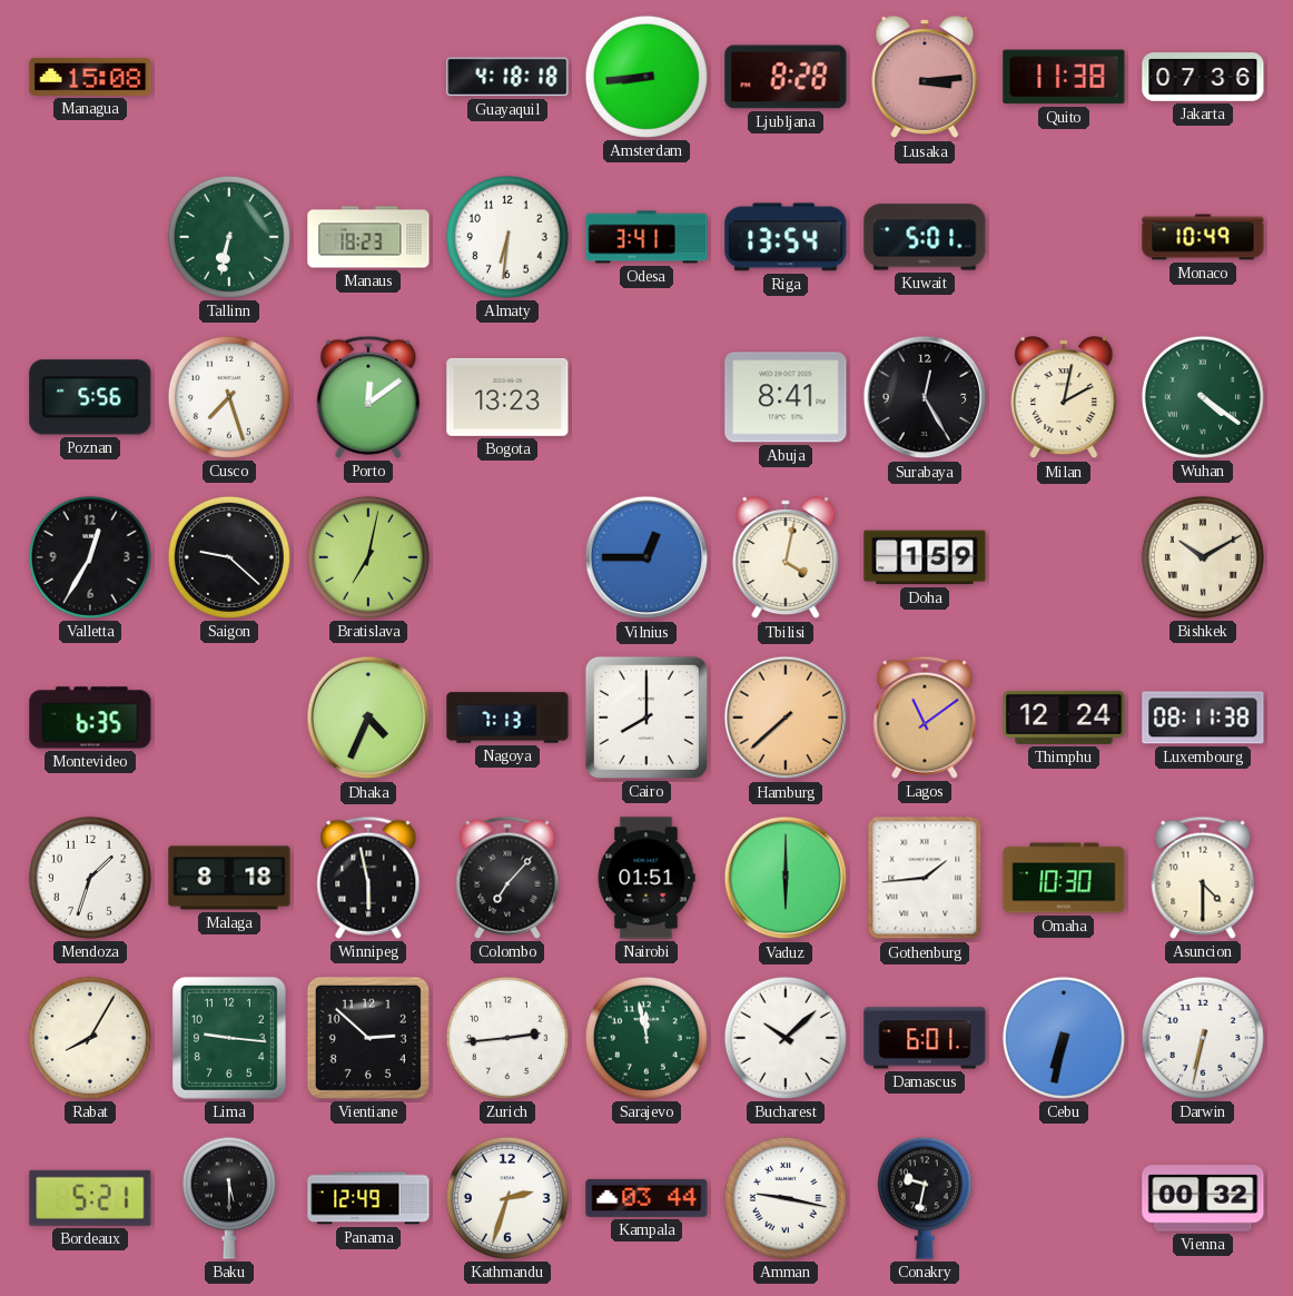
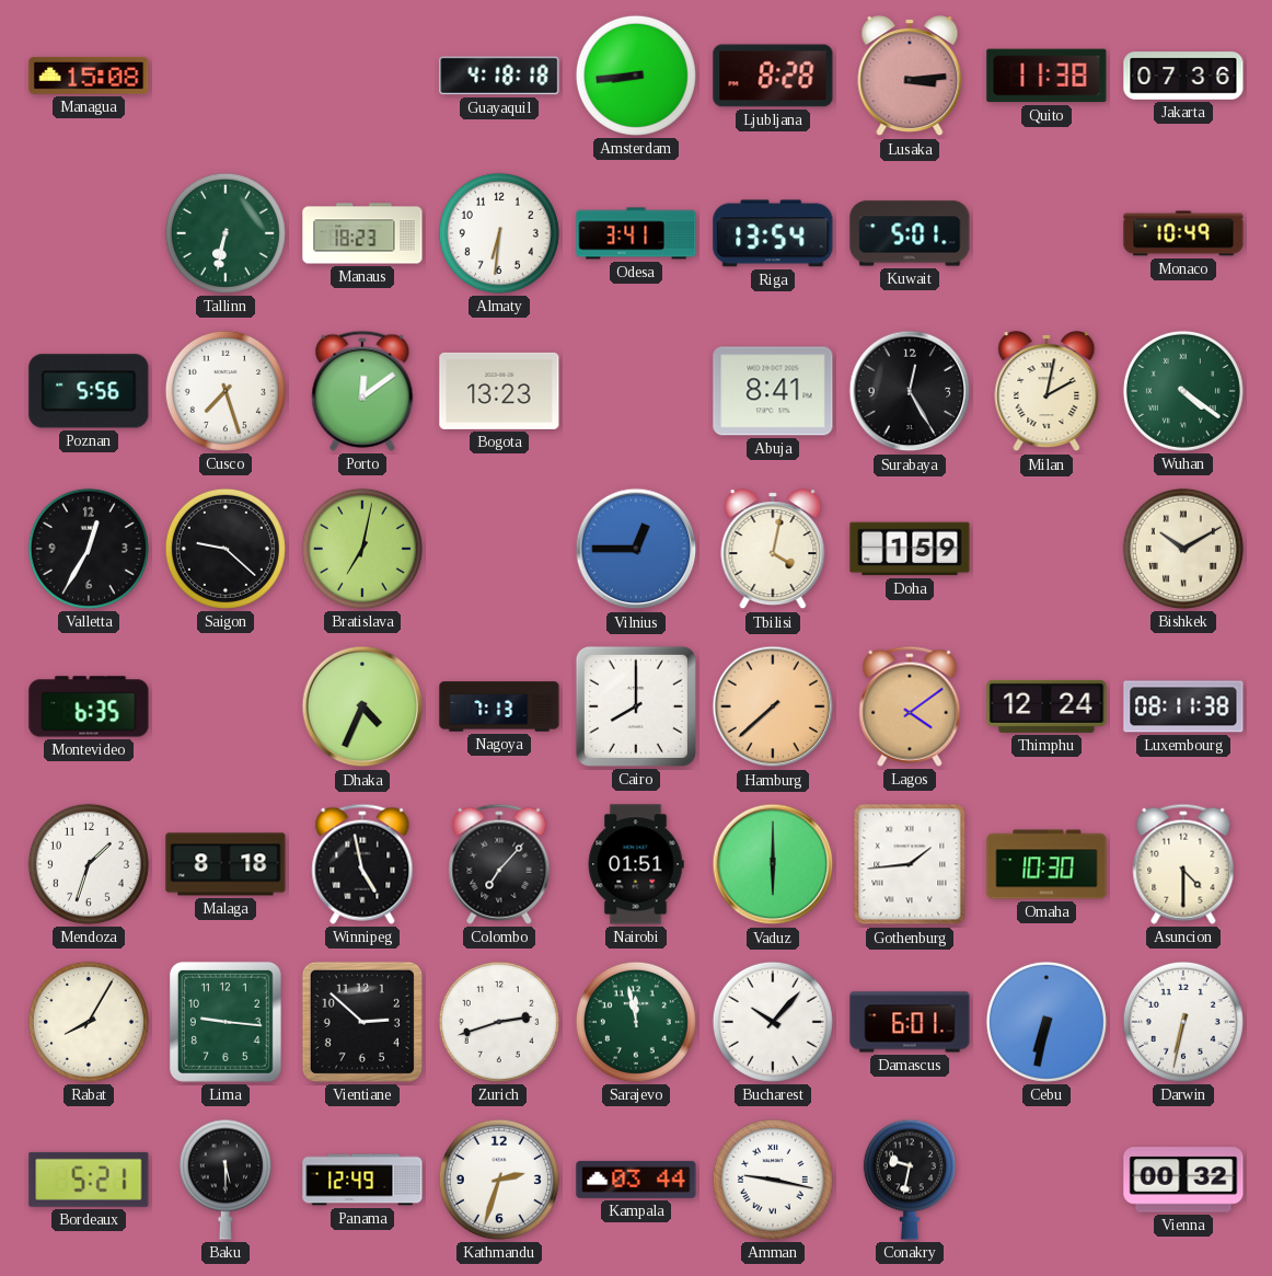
Lagos: 11:09 -> 4:09 (910, 706)
Winnipeg: 5:58 -> 4:58 (362, 864)
Zurich: 2:44 -> 2:42 (499, 1022)
Bucharest: 10:08 -> 10:07 (773, 1022)
